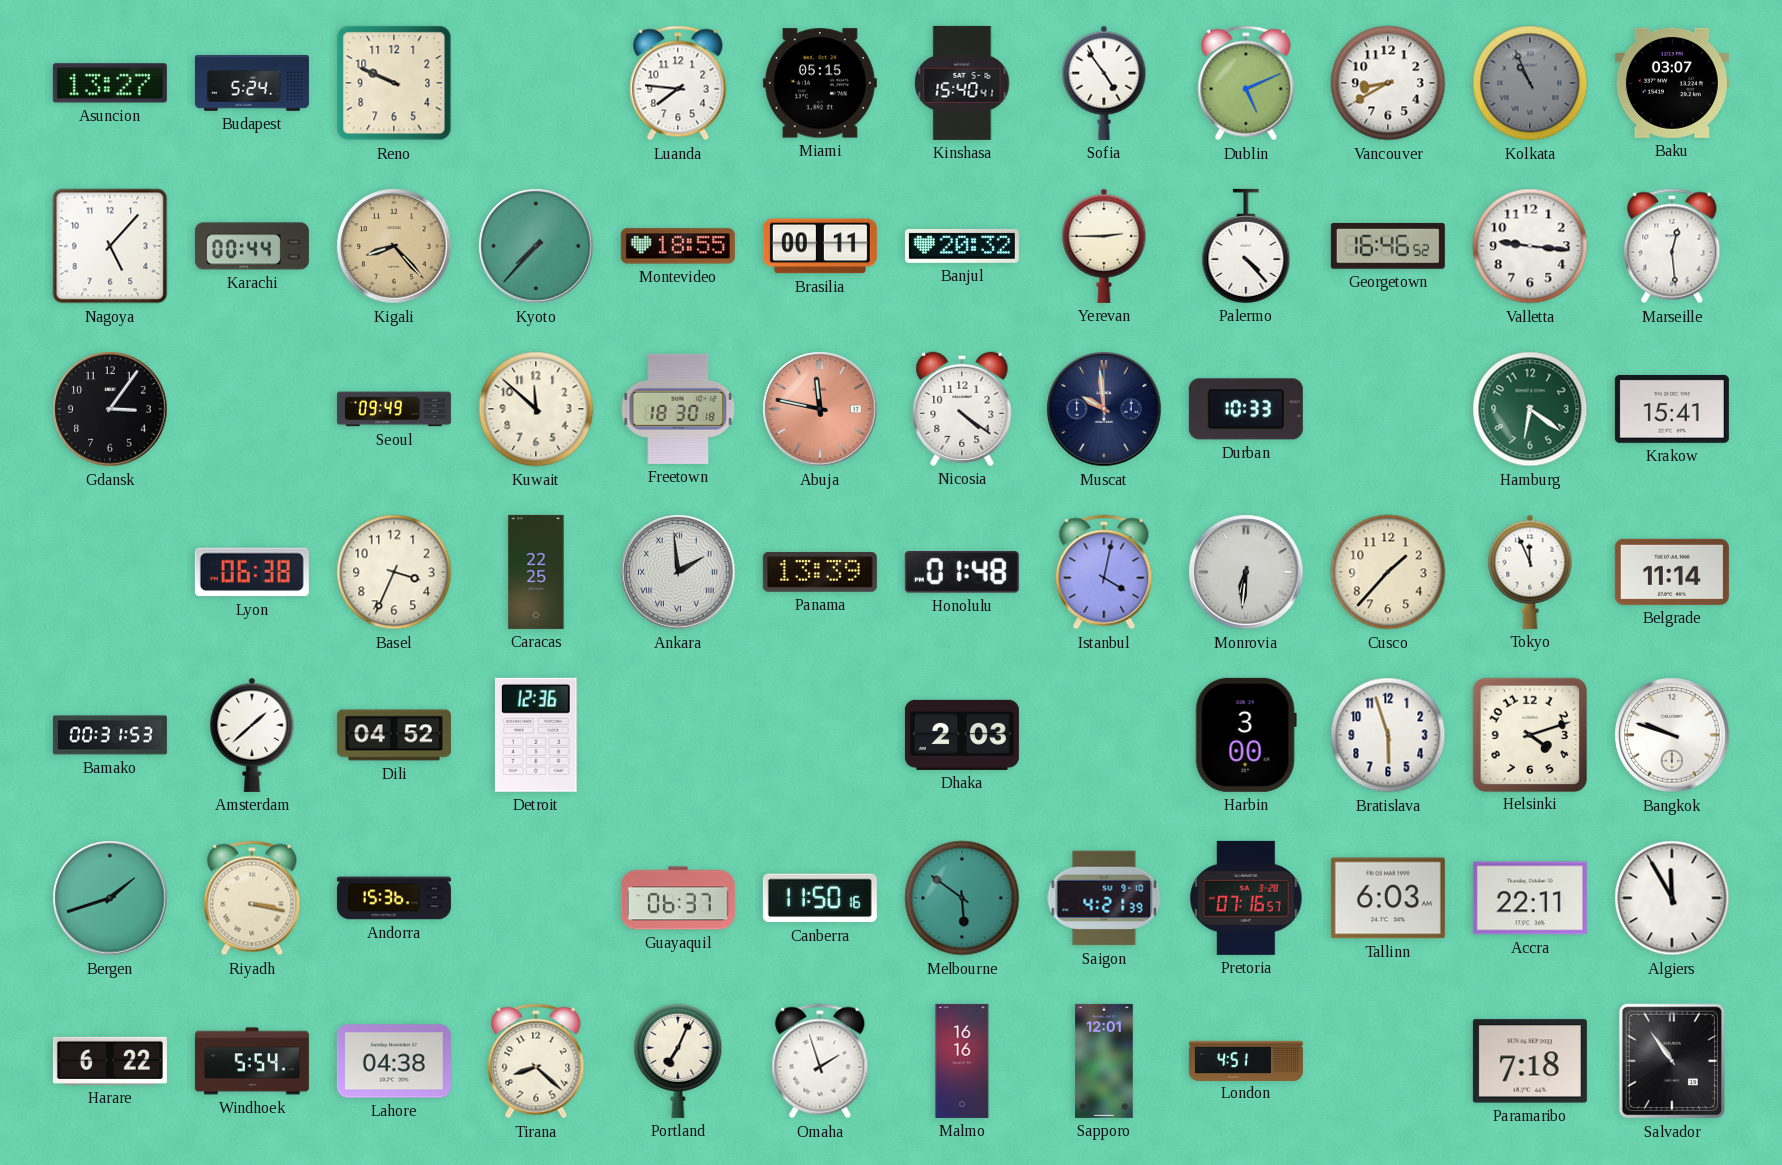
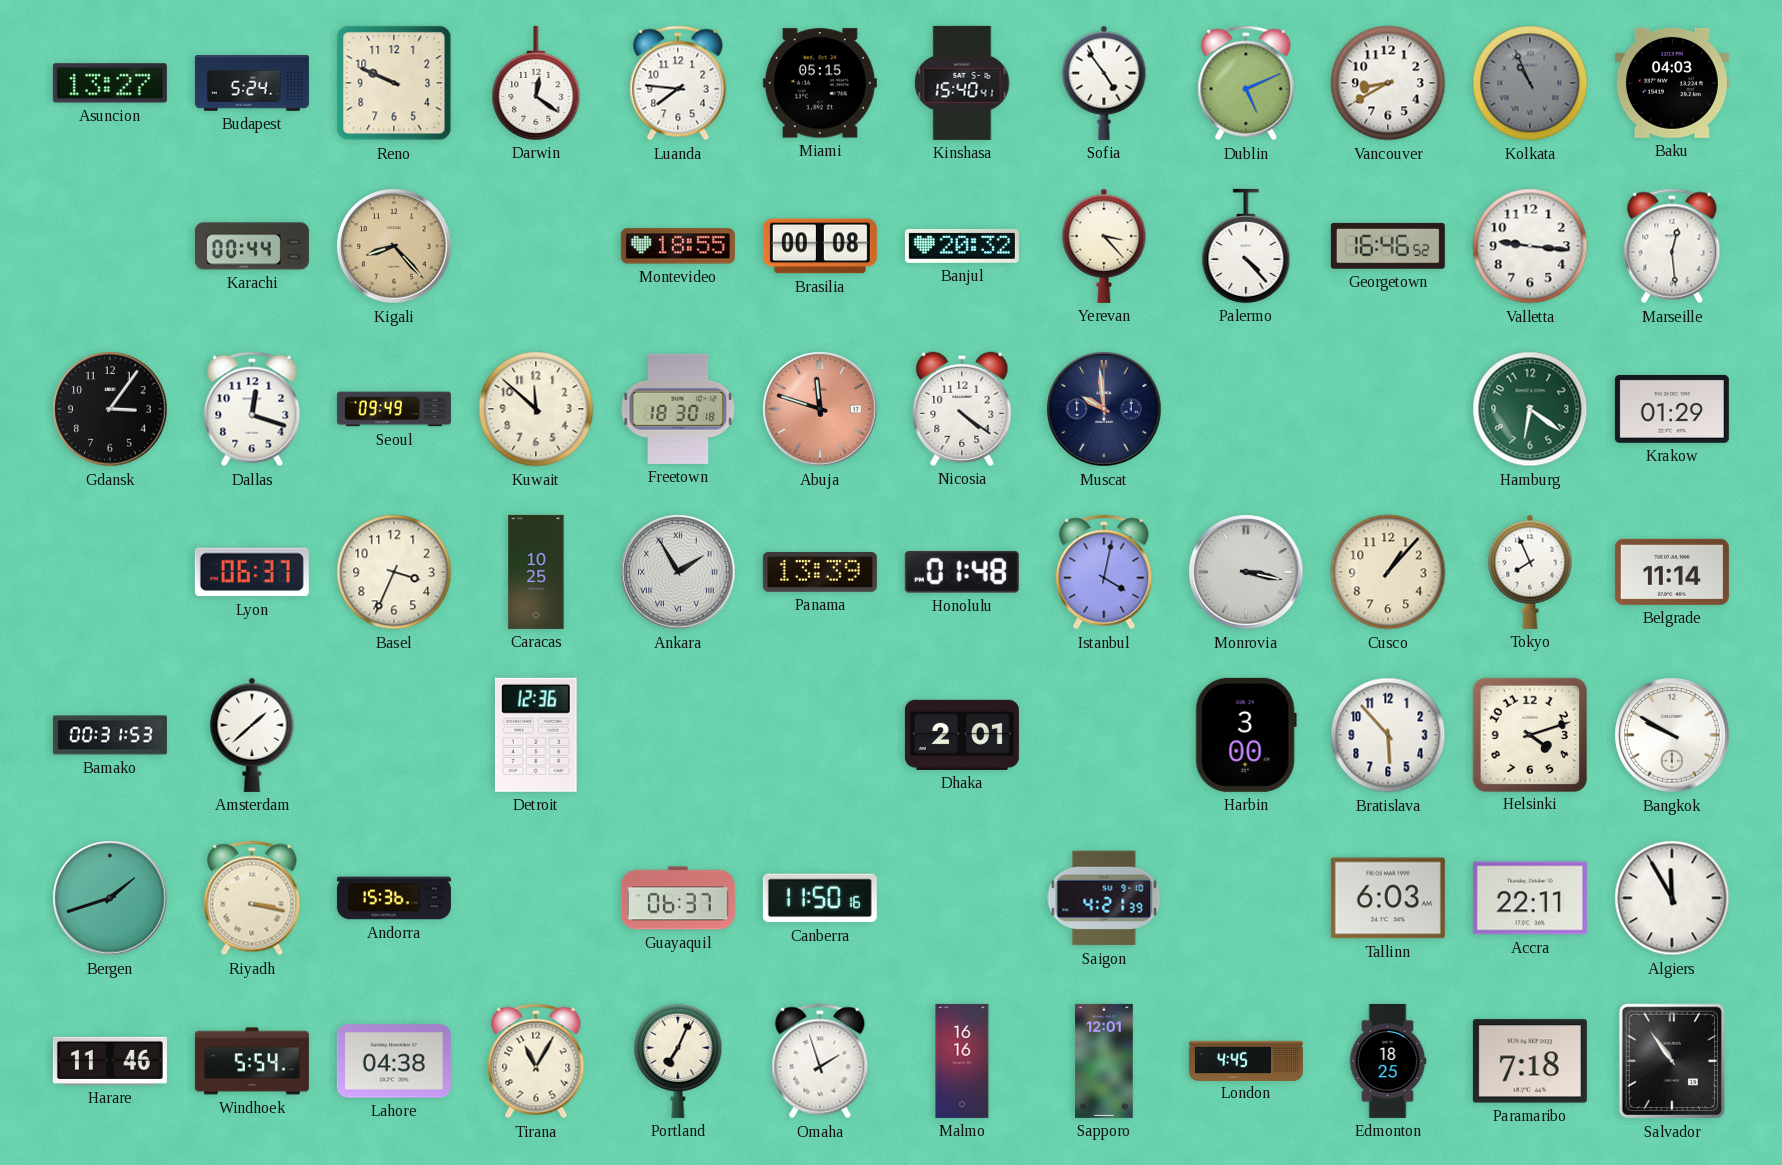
Darwin: none -> 12:21 (536, 83)
Baku: 03:07 -> 04:03 (1672, 83)
Nagoya: 5:07 -> none (110, 246)
Kyoto: 7:37 -> none (536, 246)
Brasilia: 00:11 -> 00:08 (820, 246)
Yerevan: 2:45 -> 3:23 (1104, 246)
Dallas: none -> 12:18 (252, 409)
Abuja: 11:47 -> 11:48 (820, 409)
Durban: 10:33 -> none (1246, 409)
Krakow: 15:41 -> 01:29 (1672, 409)
Lyon: 06:38 -> 06:37 (252, 572)
Caracas: 22:25 -> 10:25 (536, 572)
Ankara: 1:59 -> 1:55 (678, 572)
Monrovia: 6:31 -> 3:17 (1246, 572)
Cusco: 1:37 -> 1:07 (1388, 572)
Tokyo: 11:56 -> 7:56 (1530, 572)
Dili: 04:52 -> none (394, 735)
Dhaka: 2:03 -> 2:01 (962, 735)
Bratislava: 5:57 -> 5:53 (1388, 735)
Bangkok: 9:48 -> 9:50 (1672, 735)
Melbourne: 5:51 -> none (962, 898)
Pretoria: 07:16 -> none (1246, 898)
Harare: 6:22 -> 11:46 (110, 1061)
Tirana: 8:22 -> 11:05 (536, 1061)
London: 4:51 -> 4:45 (1246, 1060)
Edmonton: none -> 18:25 (1388, 1061)
